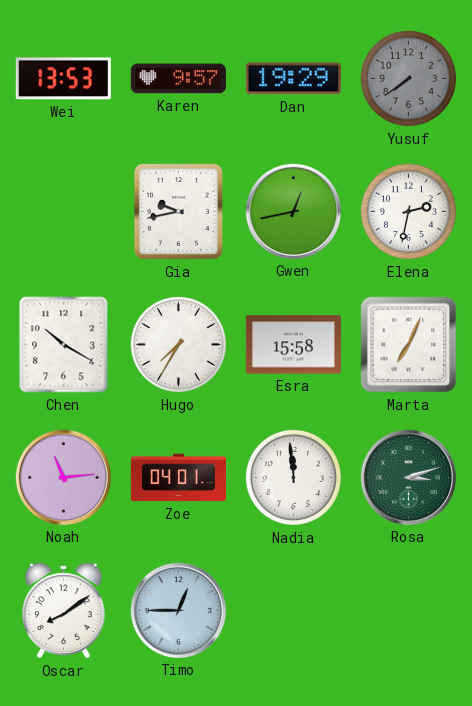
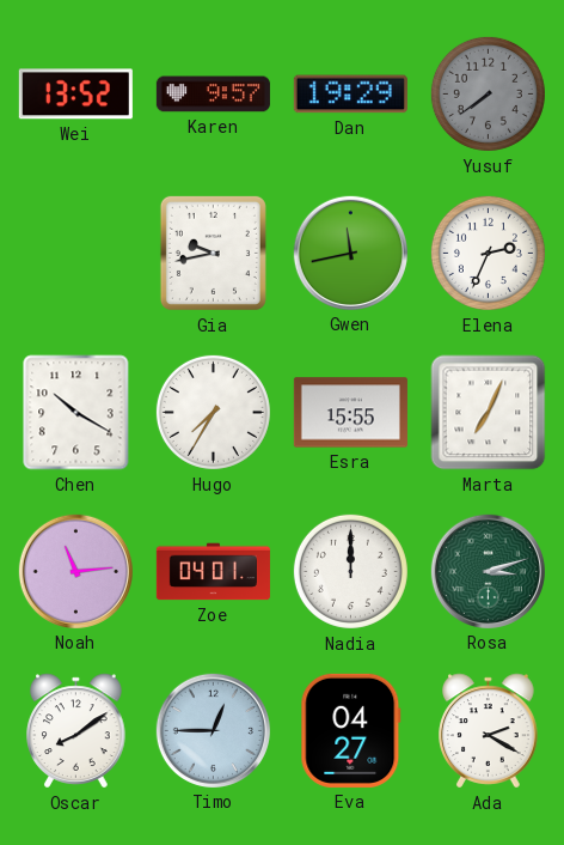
Wei: 13:53 -> 13:52 (75, 95)
Gwen: 12:43 -> 11:43 (350, 253)
Elena: 2:32 -> 2:34 (488, 253)
Esra: 15:58 -> 15:55 (350, 413)
Nadia: 11:59 -> 12:00 (350, 571)
Eva: none -> 04:27 (351, 730)
Ada: none -> 2:20 (489, 731)
